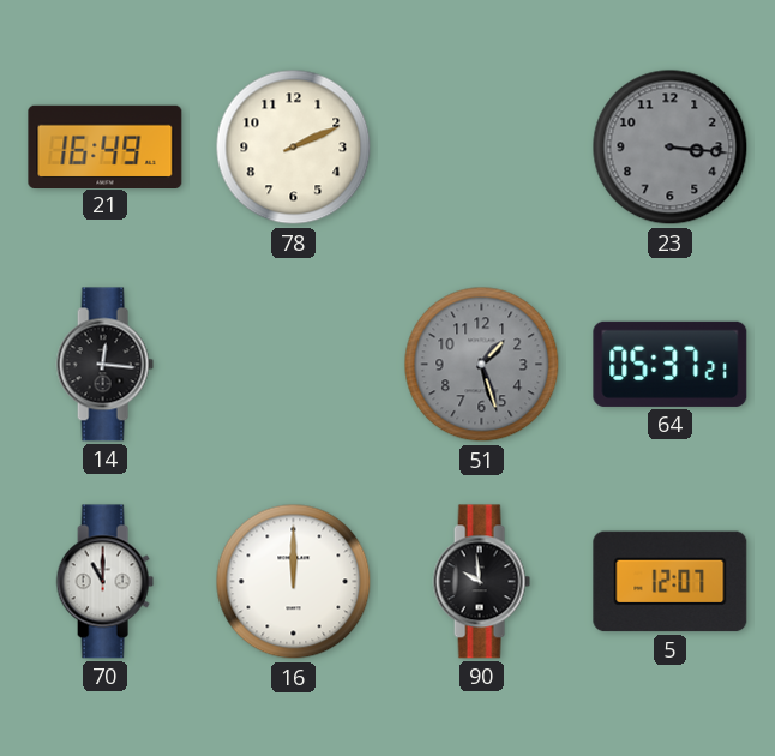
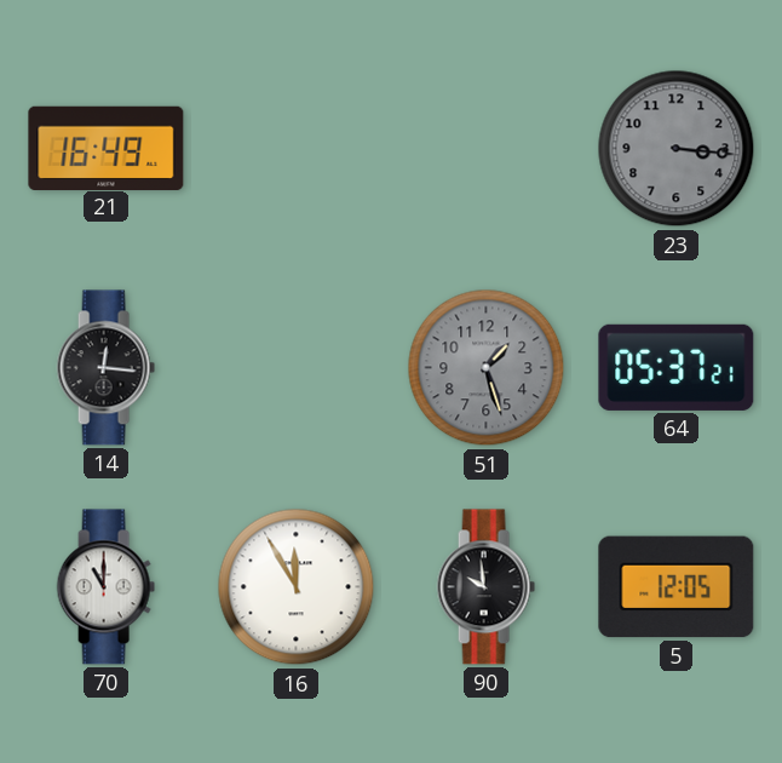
78: 2:11 -> none (294, 148)
16: 12:00 -> 11:55 (297, 587)
5: 12:07 -> 12:05 (677, 587)
